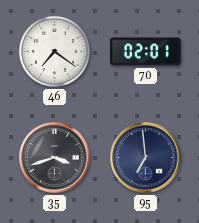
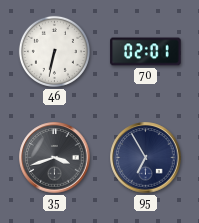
46: 7:21 -> 6:32 (54, 51)
95: 6:59 -> 6:55 (146, 158)
